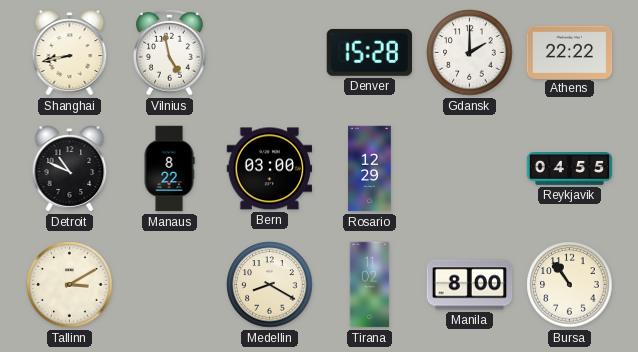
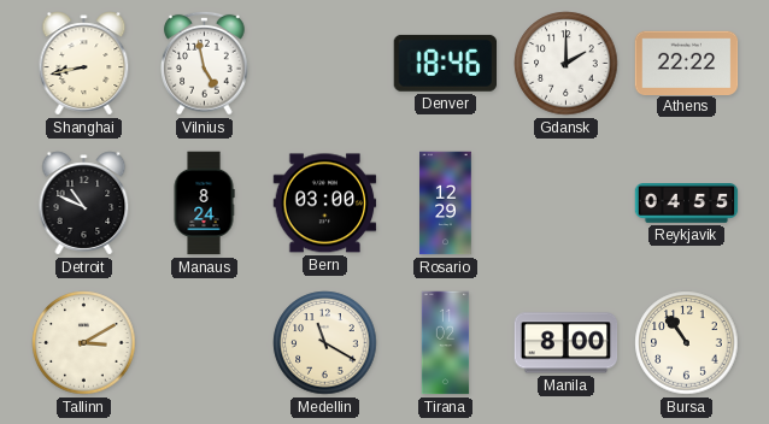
Denver: 15:28 -> 18:46 (445, 63)
Manaus: 8:22 -> 8:24 (204, 204)
Medellin: 8:20 -> 11:20 (325, 343)
